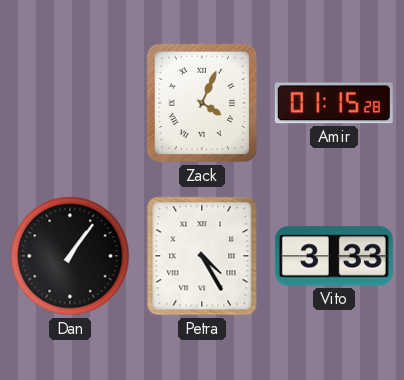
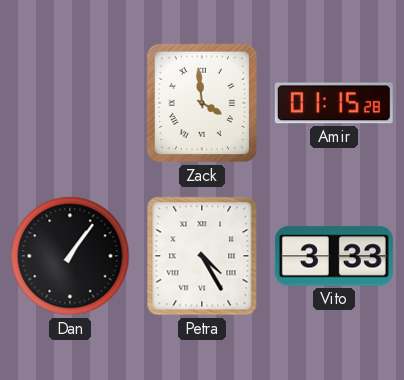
Zack: 4:04 -> 3:59 (202, 103)
